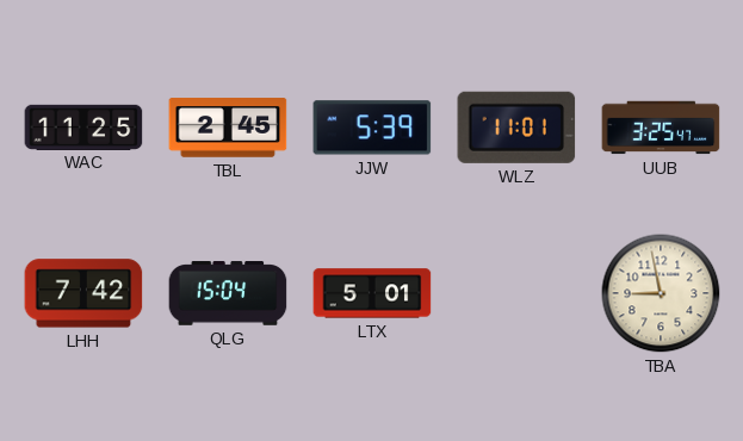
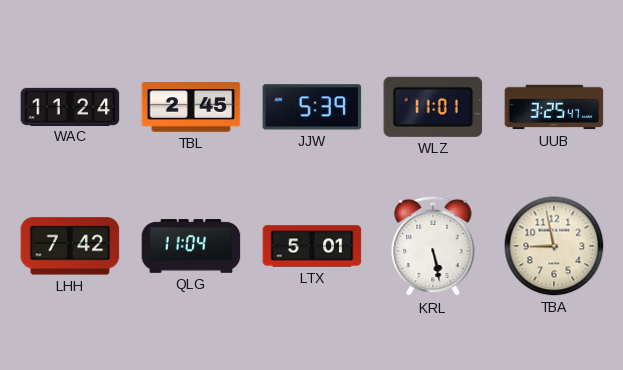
WAC: 11:25 -> 11:24 (70, 106)
QLG: 15:04 -> 11:04 (191, 246)
KRL: none -> 5:28 (433, 246)
